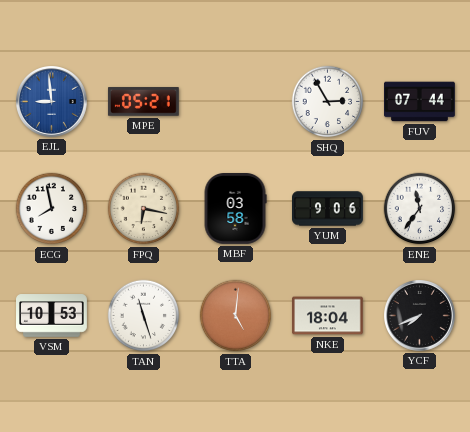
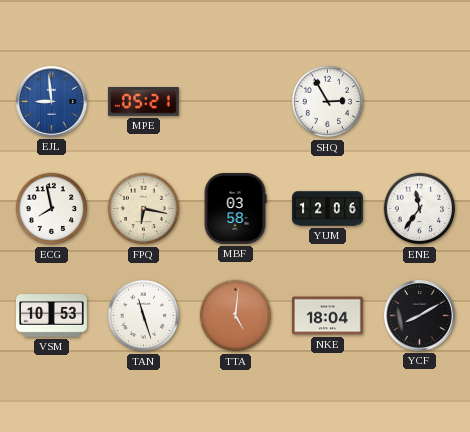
FUV: 07:44 -> none (420, 102)
YUM: 9:06 -> 12:06 (328, 209)
YCF: 7:41 -> 8:10 (420, 316)
